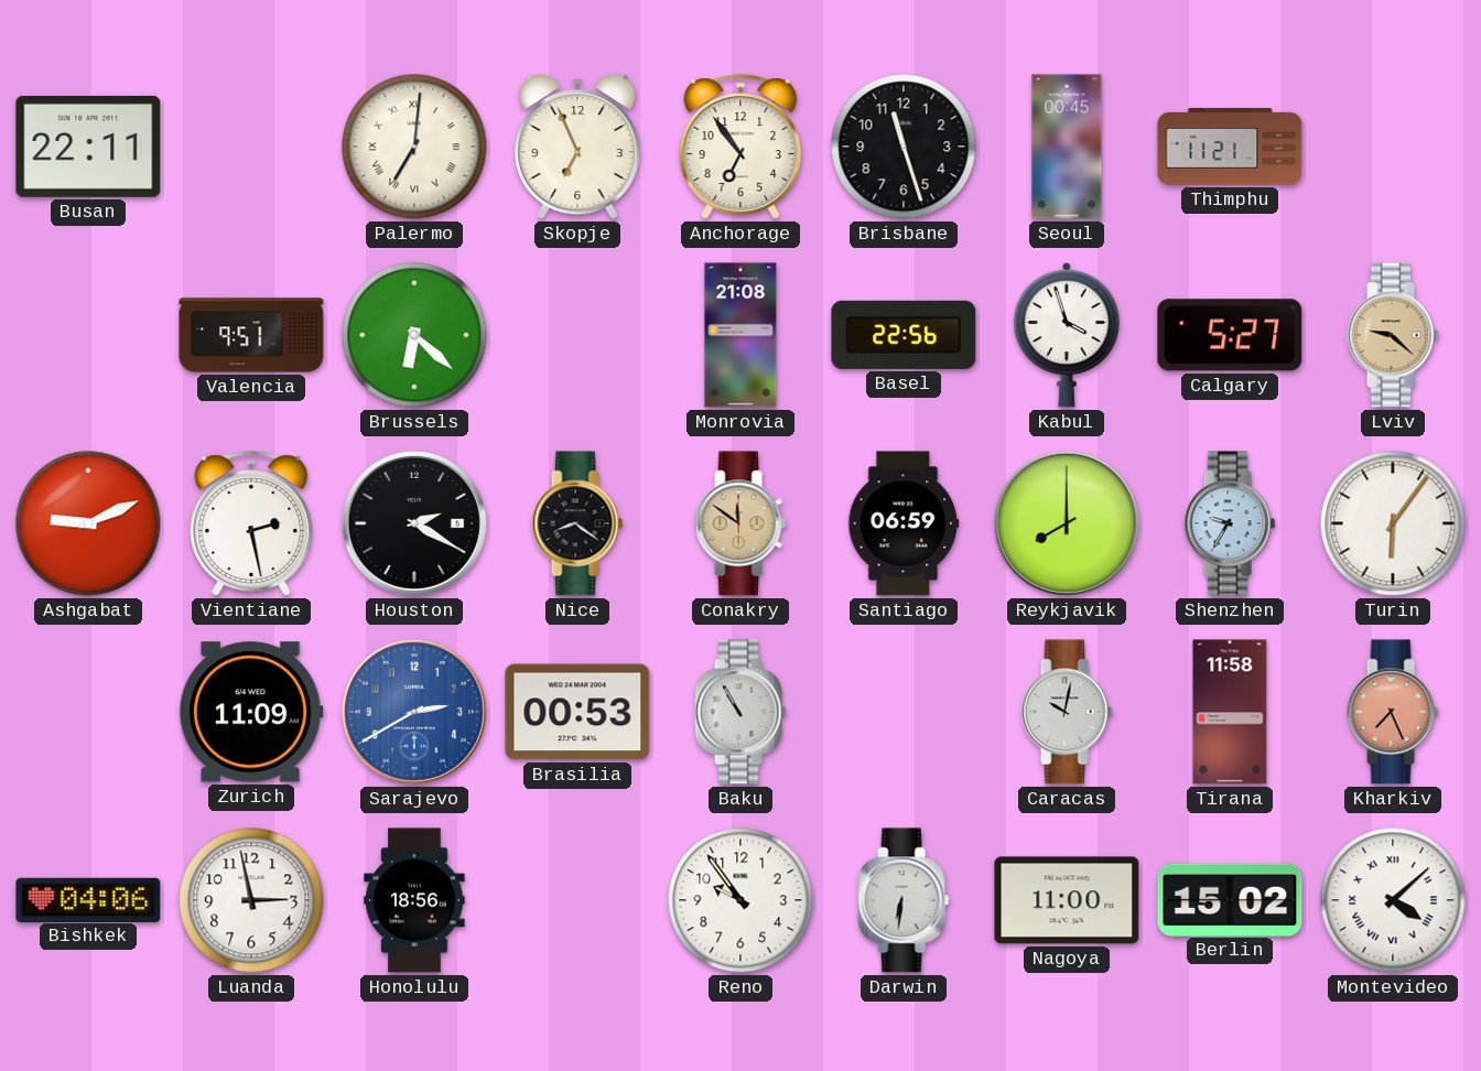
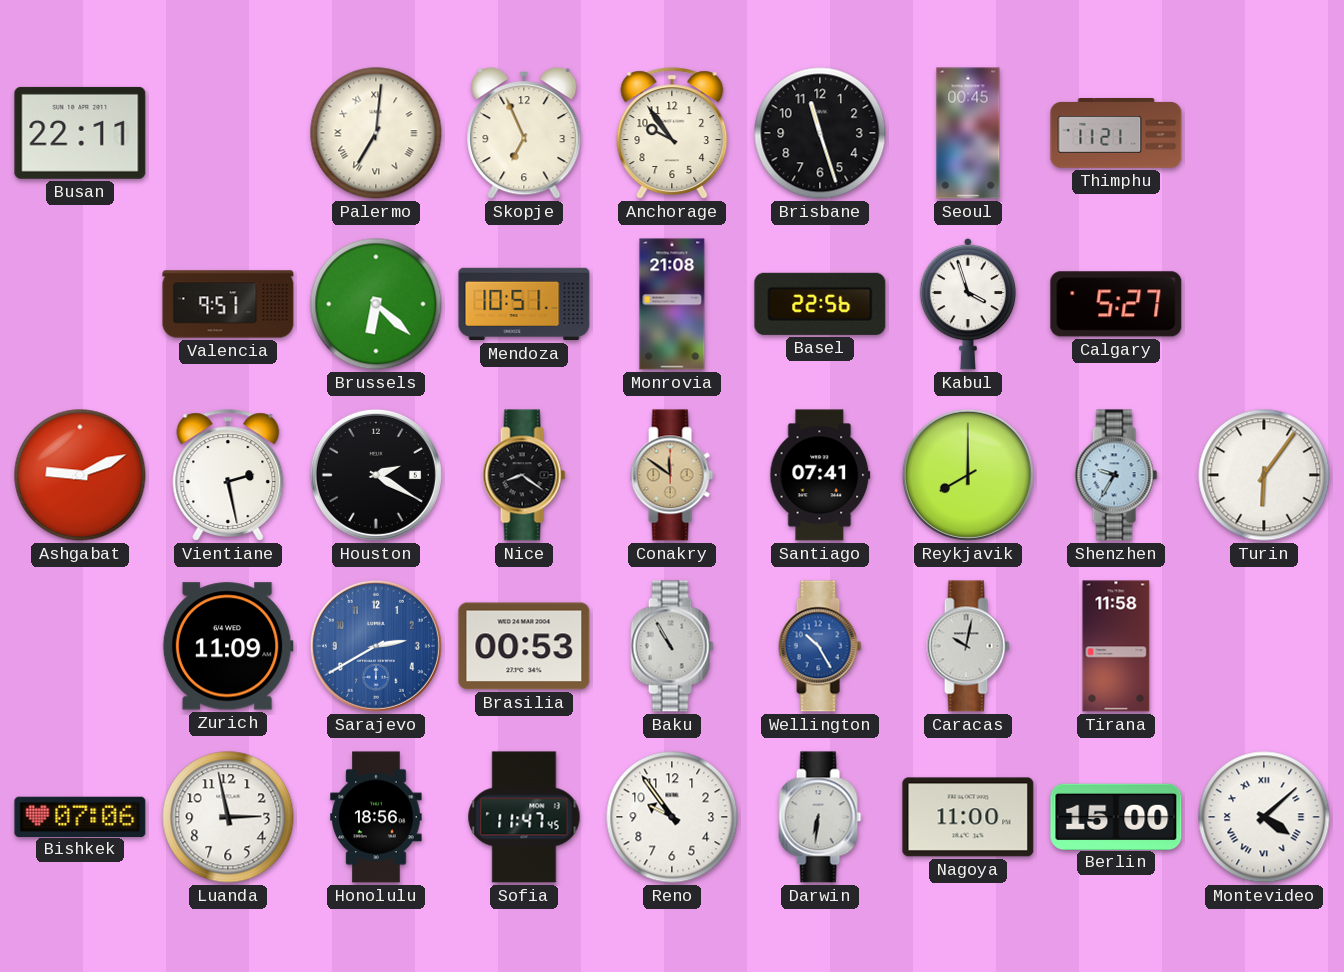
Anchorage: 6:54 -> 9:54 (672, 133)
Mendoza: none -> 10:51 (524, 304)
Lviv: 9:22 -> none (1393, 335)
Santiago: 06:59 -> 07:41 (820, 475)
Wellington: none -> 10:25 (820, 646)
Kharkiv: 7:26 -> none (1393, 712)
Bishkek: 04:06 -> 07:06 (80, 816)
Sofia: none -> 11:47 (524, 817)
Berlin: 15:02 -> 15:00 (1116, 816)
